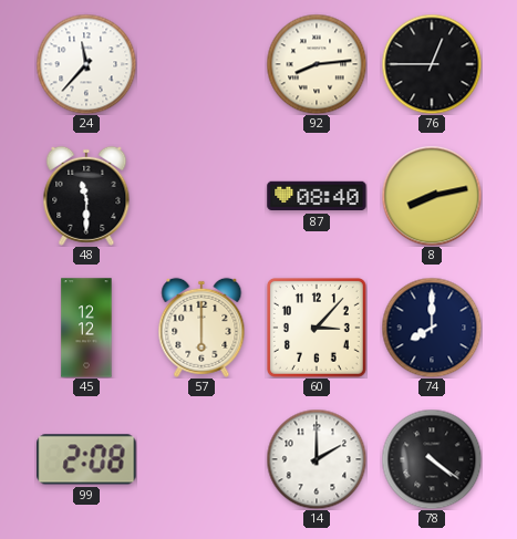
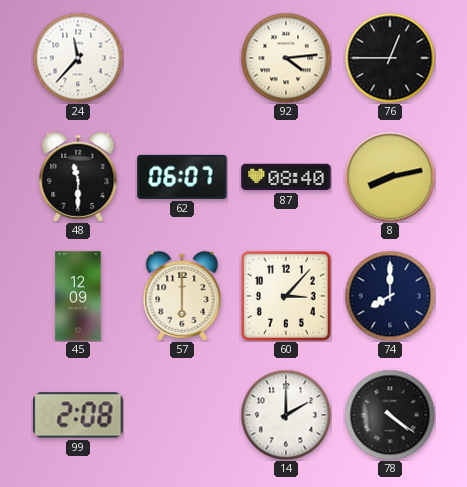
92: 8:14 -> 4:14 (286, 58)
62: none -> 06:07 (182, 177)
45: 12:12 -> 12:09 (78, 296)
